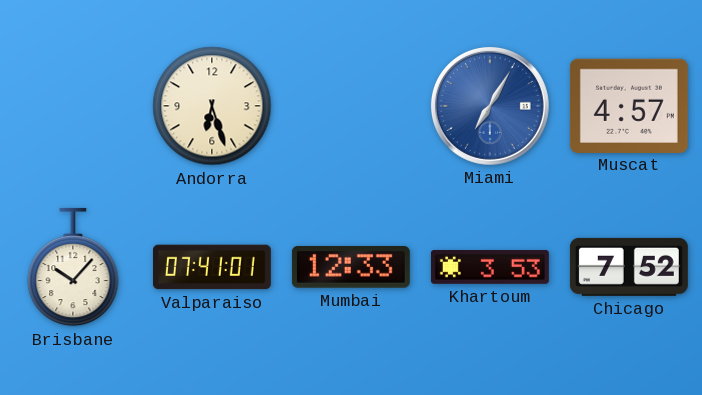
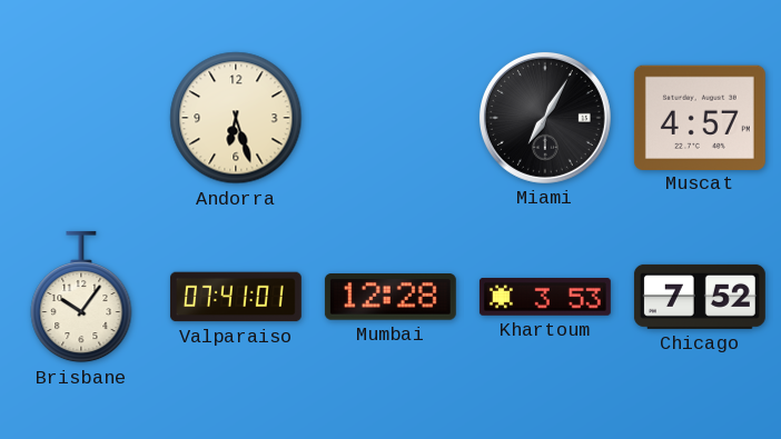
Miami dial: blue -> black (545, 118)
Brisbane: 10:07 -> 10:06 (81, 297)
Mumbai: 12:33 -> 12:28 (390, 297)
